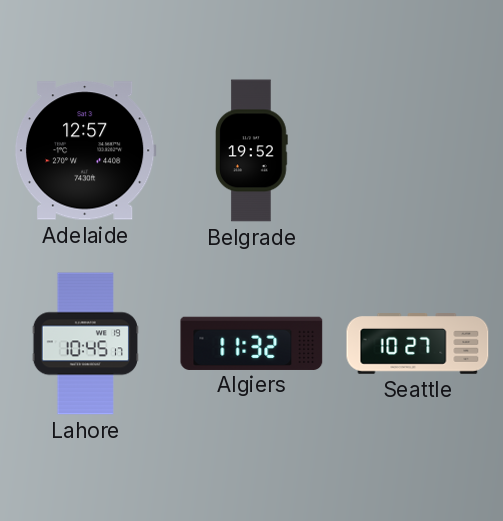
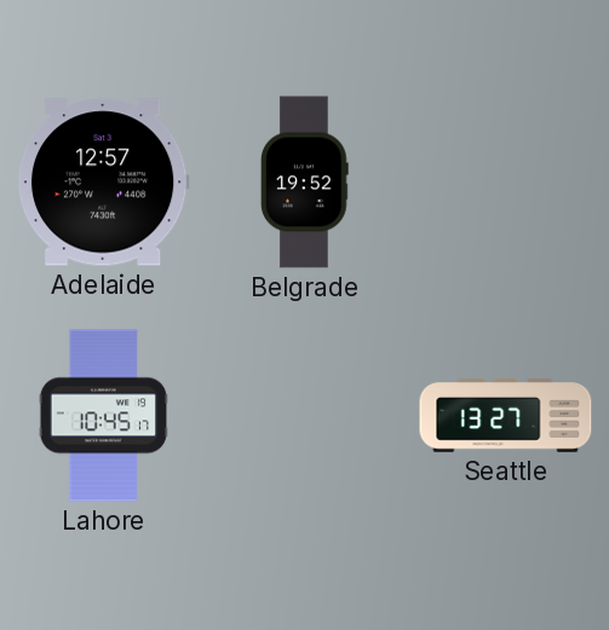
Algiers: 11:32 -> none (252, 343)
Seattle: 10:27 -> 13:27 (506, 416)
